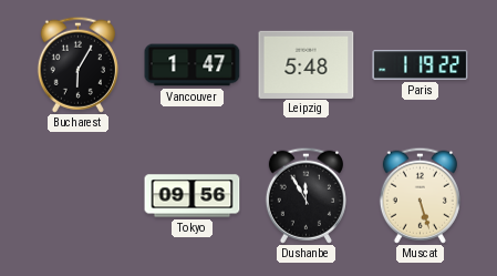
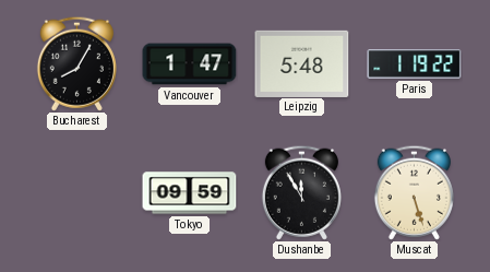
Bucharest: 6:05 -> 8:05 (76, 63)
Tokyo: 09:56 -> 09:59 (190, 193)
